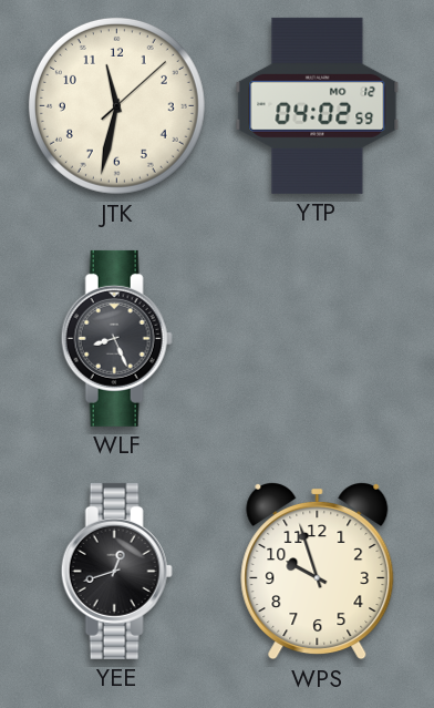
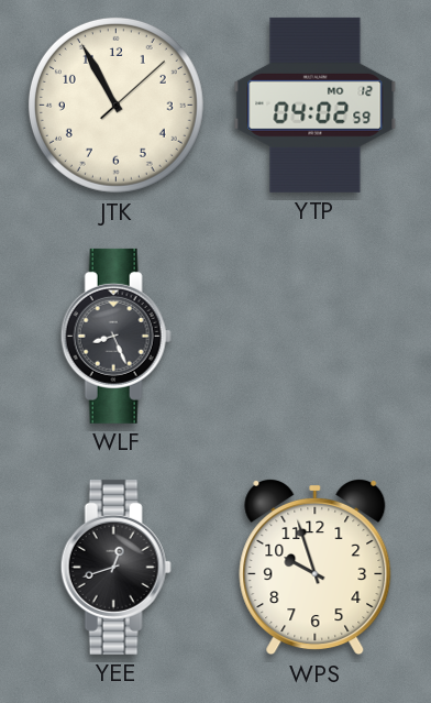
JTK: 11:32 -> 10:55 (115, 105)
